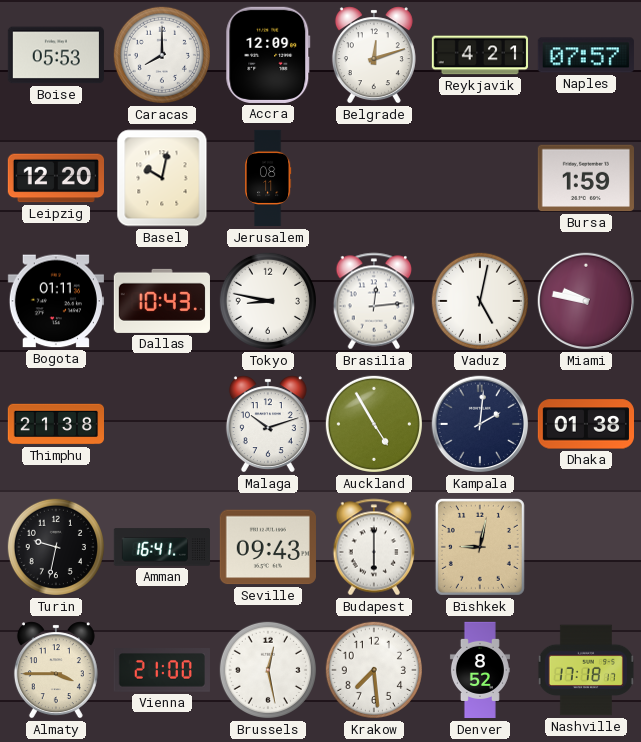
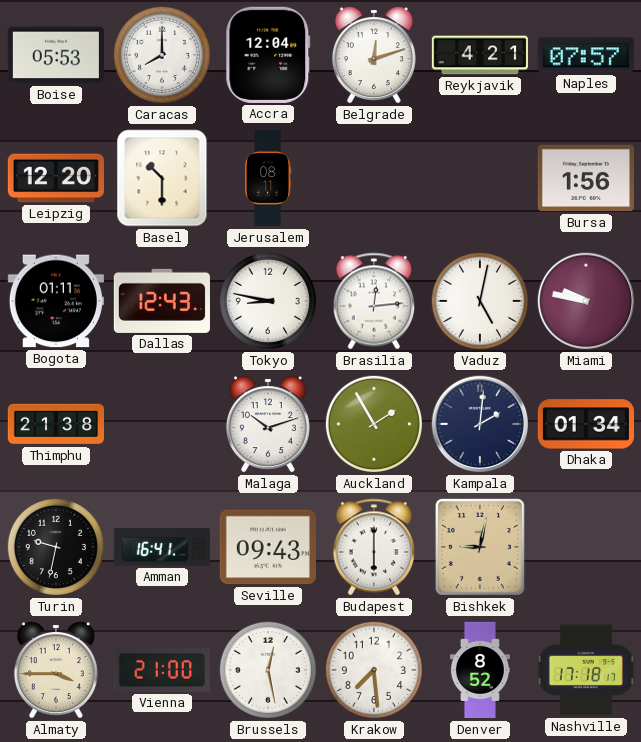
Accra: 12:09 -> 12:04 (268, 55)
Basel: 10:02 -> 10:30 (162, 178)
Bursa: 1:59 -> 1:56 (586, 178)
Dallas: 10:43 -> 12:43 (162, 301)
Auckland: 4:55 -> 1:55 (374, 424)
Dhaka: 01:38 -> 01:34 (585, 424)
